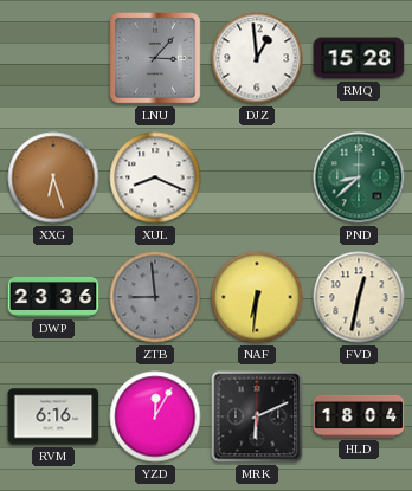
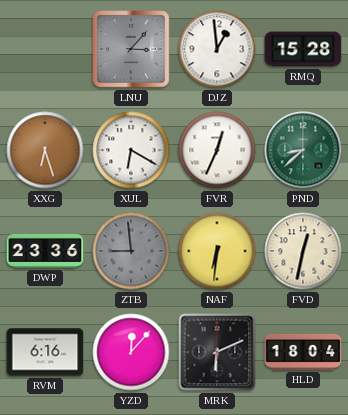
XUL: 8:19 -> 6:20 (131, 150)
FVR: none -> 12:34 (217, 150)
YZD: 12:05 -> 12:07 (131, 352)
